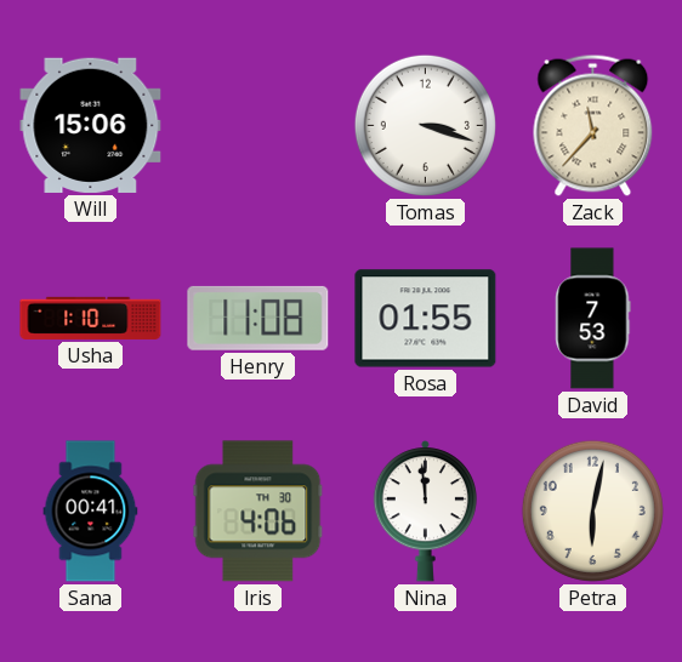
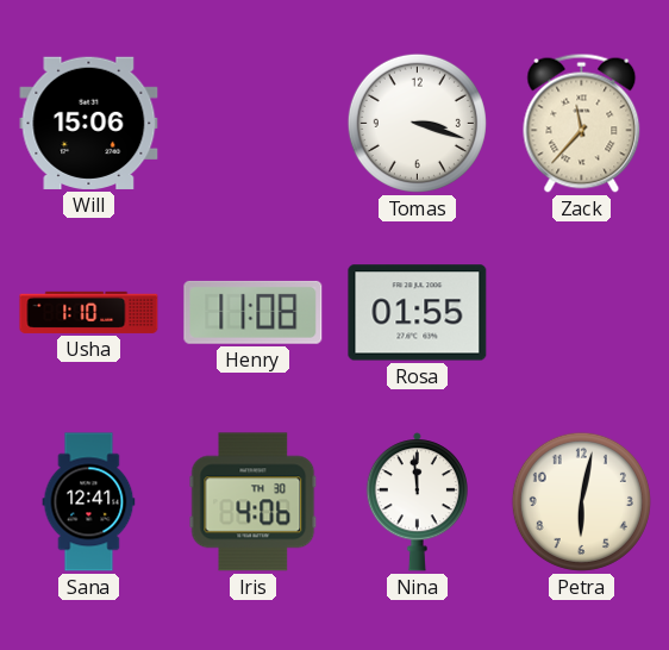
David: 7:53 -> none (593, 319)
Sana: 00:41 -> 12:41 (89, 502)
